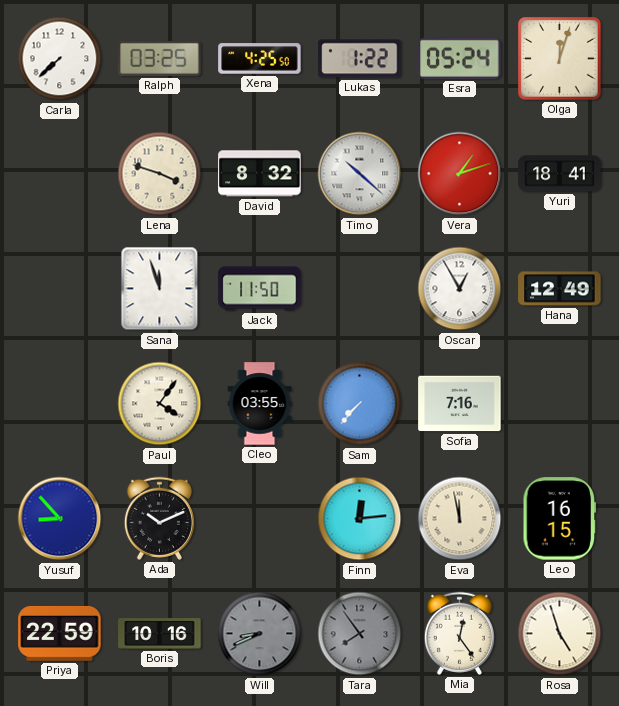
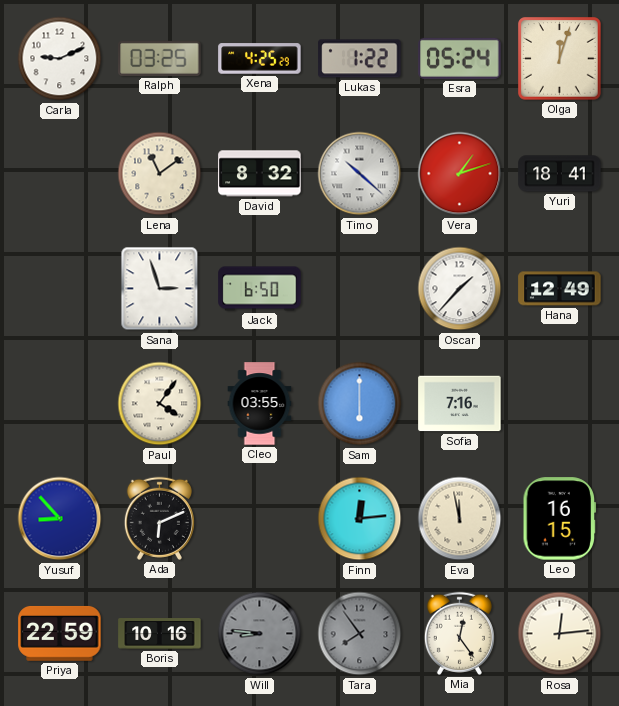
Carla: 7:38 -> 9:11 (60, 59)
Xena: 4:25:50 -> 4:25:29 (260, 59)
Lena: 3:48 -> 11:09 (160, 174)
Sana: 11:57 -> 2:57 (160, 289)
Jack: 11:50 -> 6:50 (260, 289)
Oscar: 12:55 -> 1:37 (460, 289)
Sam: 7:37 -> 6:00 (360, 404)
Ada: 10:11 -> 6:11 (159, 518)
Will: 8:41 -> 8:46 (260, 634)
Rosa: 4:57 -> 12:14 (560, 634)
